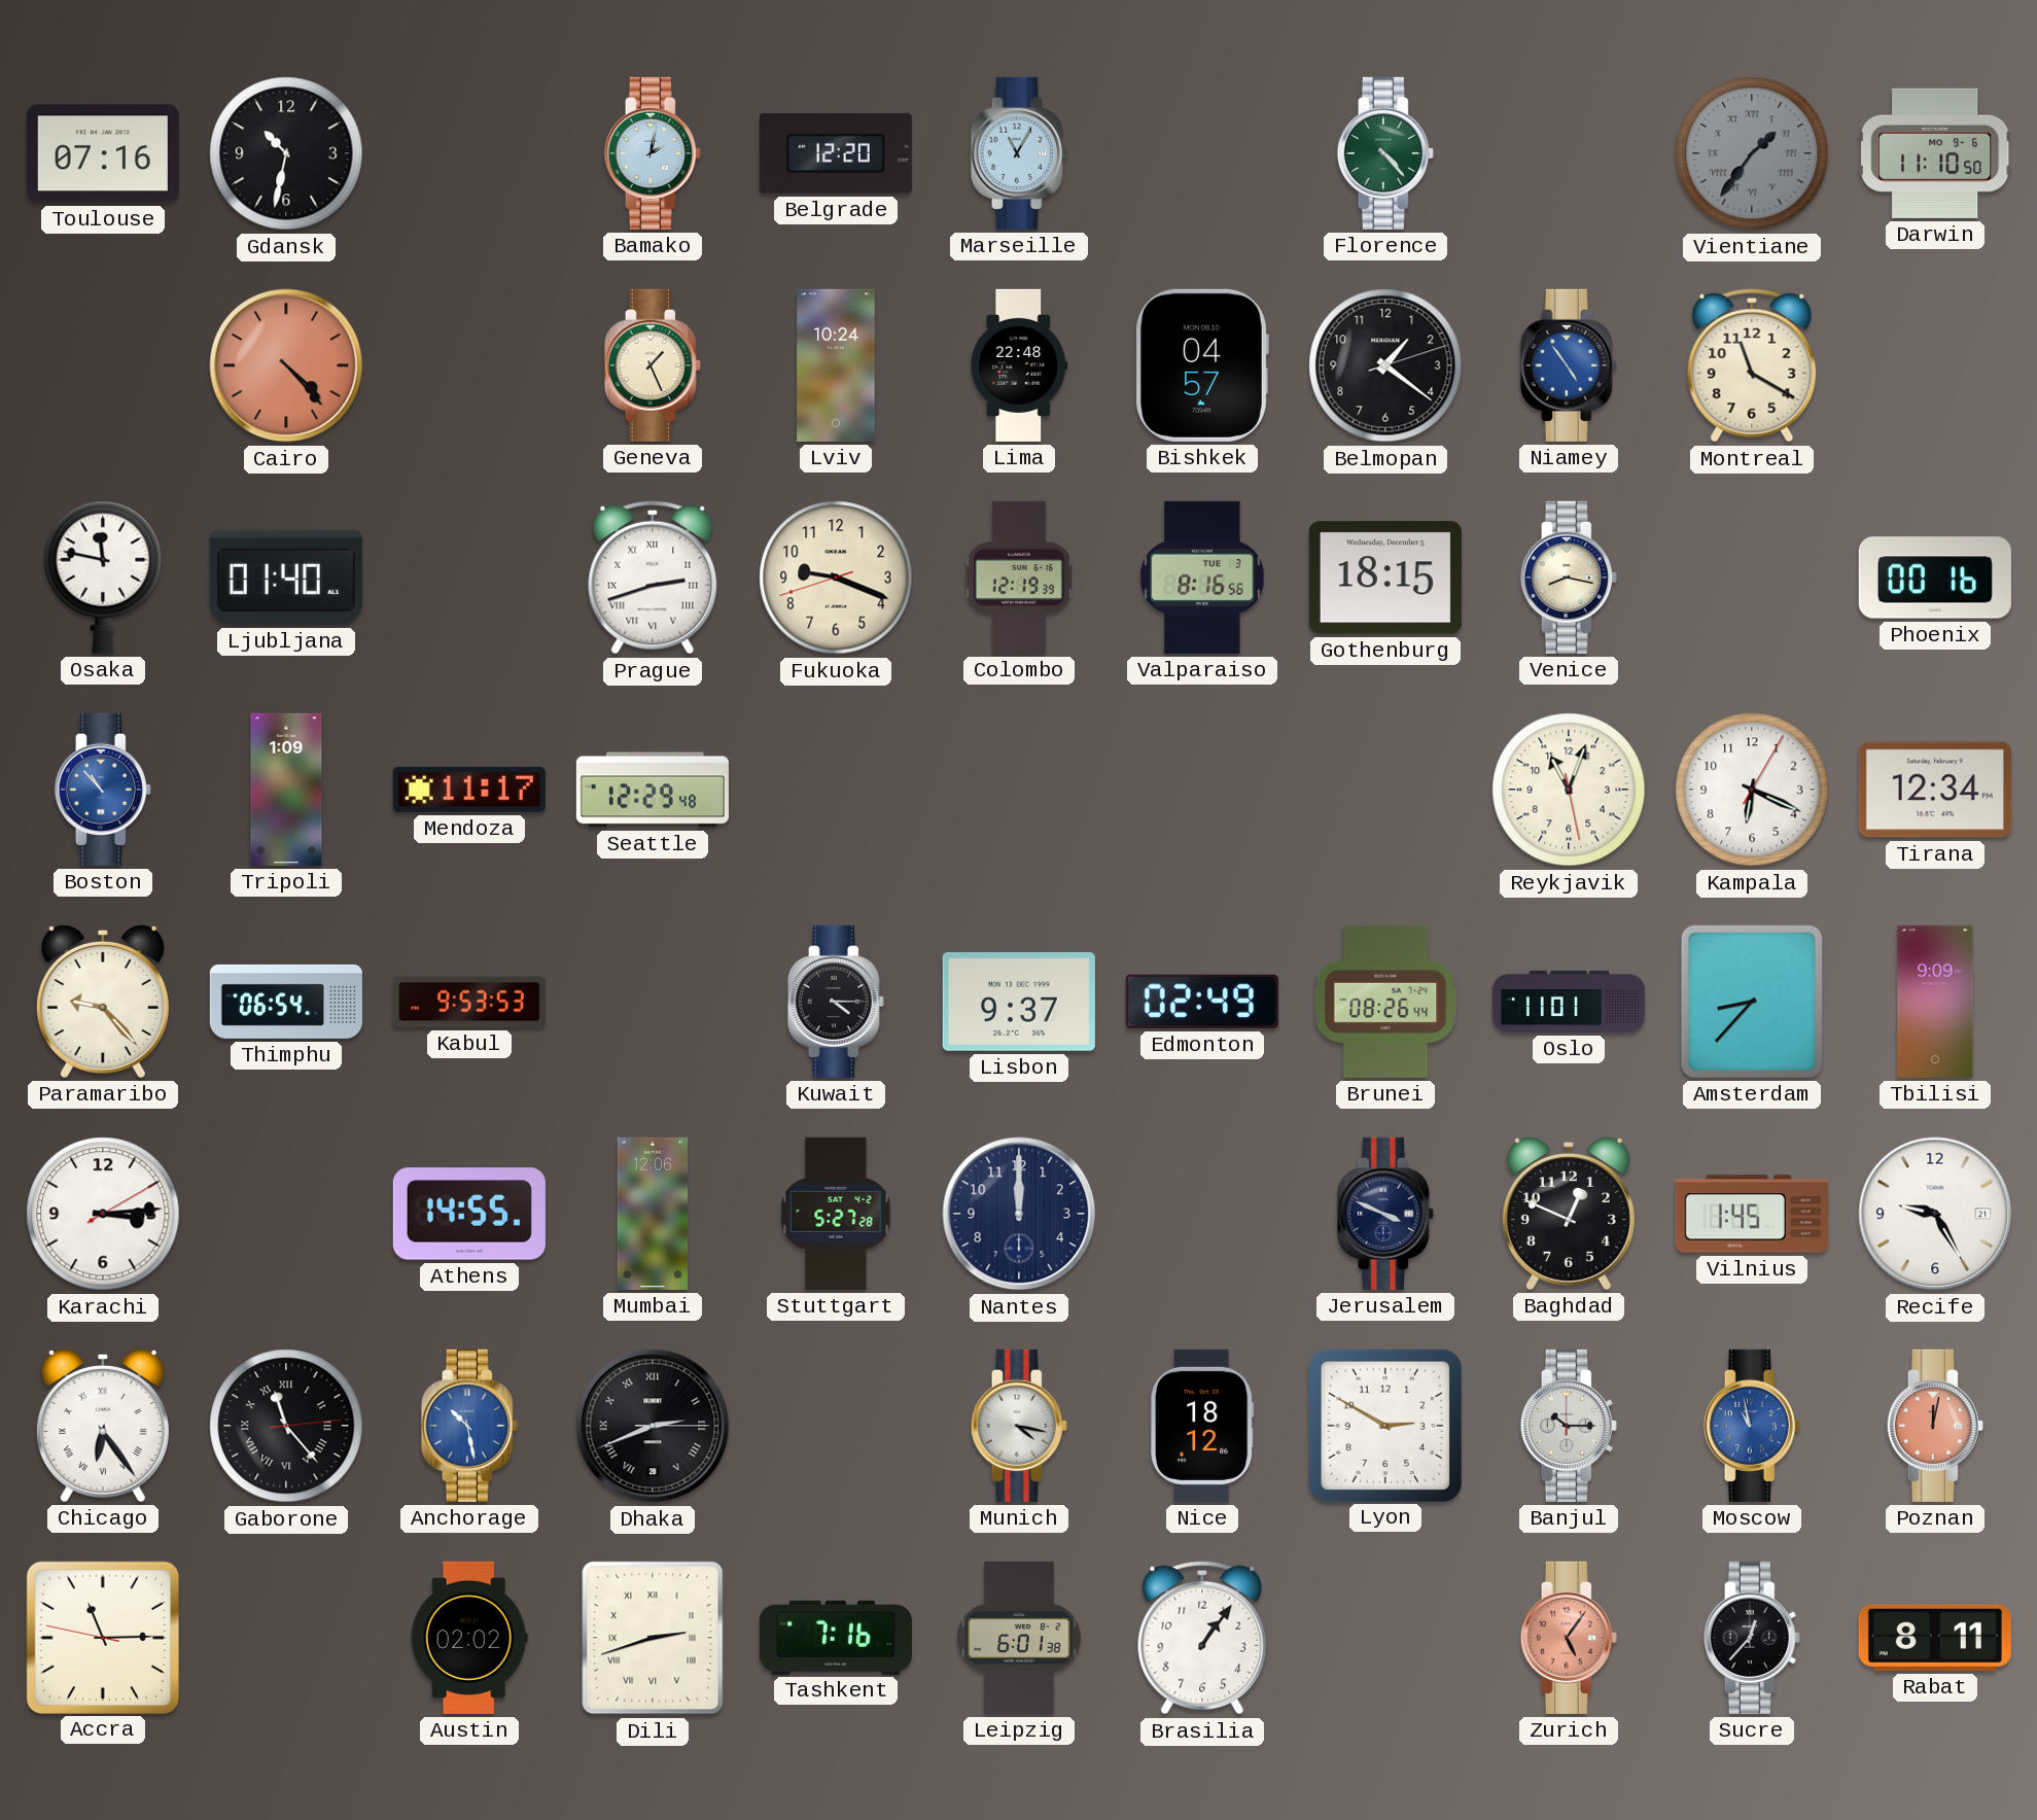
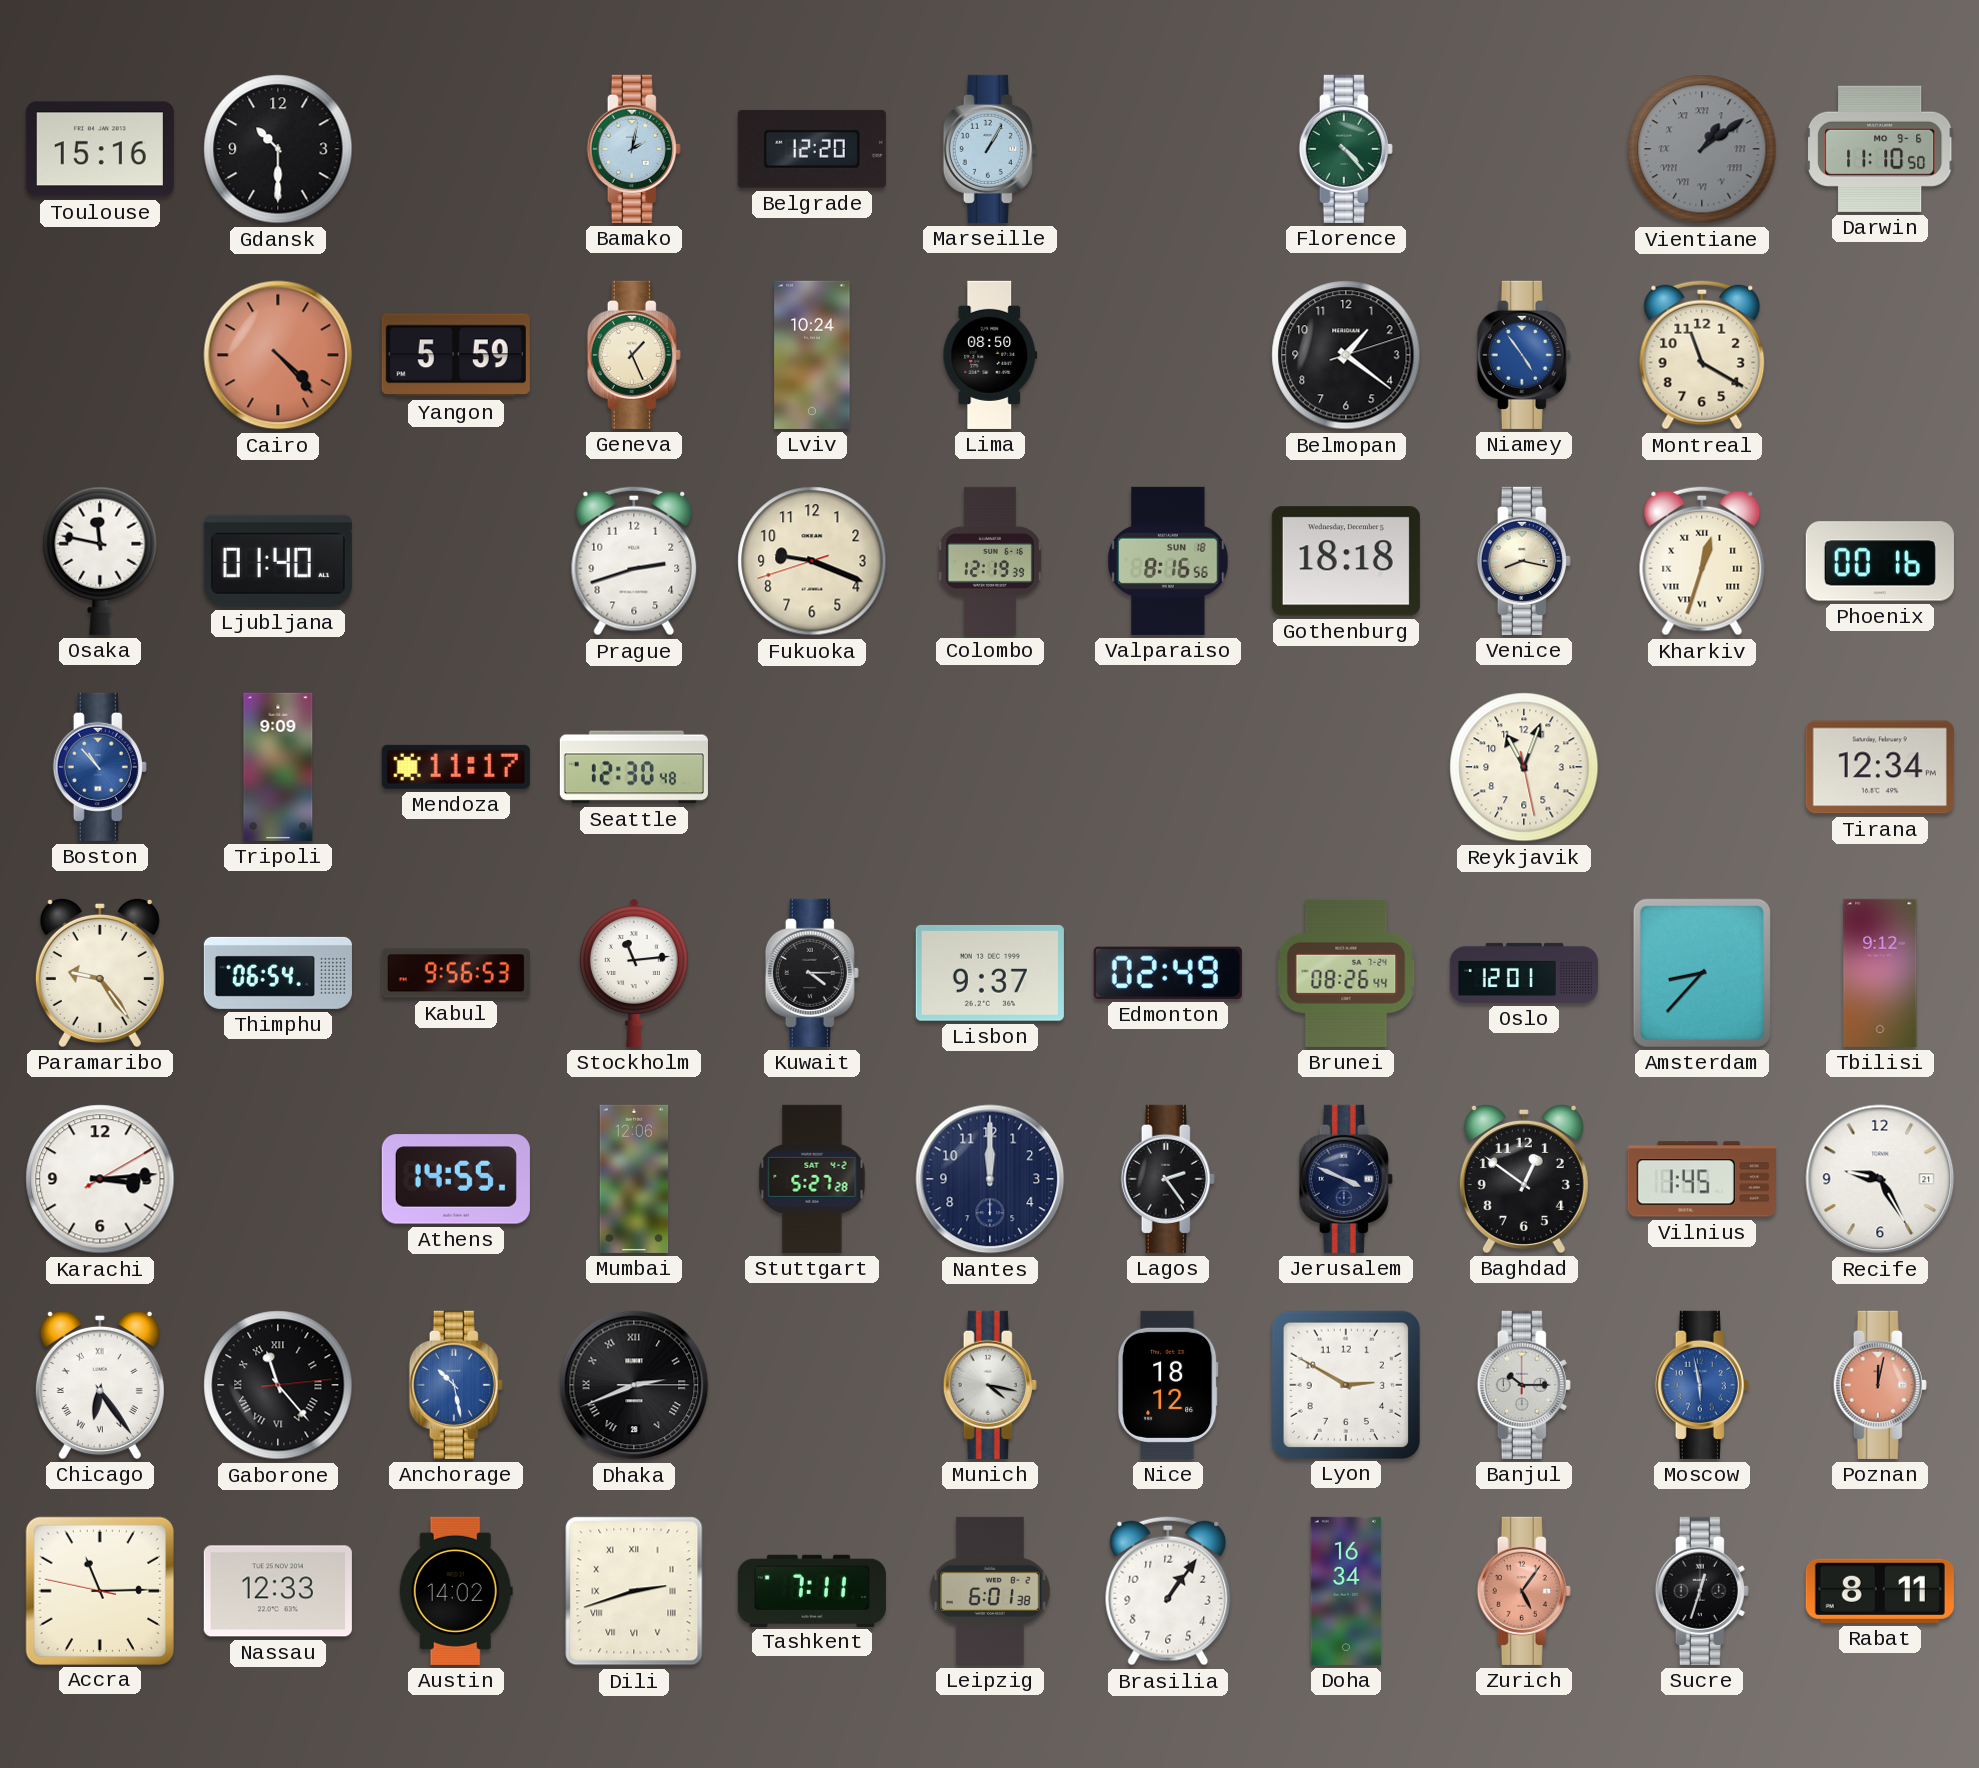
Toulouse: 07:16 -> 15:16 (100, 149)
Gdansk: 10:32 -> 10:30 (278, 149)
Marseille: 11:05 -> 1:05 (990, 149)
Vientiane: 1:36 -> 1:09 (1702, 149)
Yangon: none -> 5:59 (456, 355)
Lima: 22:48 -> 08:50 (990, 355)
Bishkek: 04:57 -> none (1202, 365)
Prague numerals: Roman -> Arabic (634, 561)
Valparaiso date: TUE 3 -> SUN 18 (1169, 561)
Gothenburg: 18:15 -> 18:18 (1346, 561)
Kharkiv: none -> 12:33 (1702, 561)
Tripoli: 1:09 -> 9:09 (278, 767)
Seattle: 12:29 -> 12:30 (634, 767)
Kampala: 6:19 -> none (1752, 790)
Paramaribo: 9:23 -> 9:24 (100, 972)
Kabul: 9:53 -> 9:56 (456, 973)
Stockholm: none -> 11:14 (634, 973)
Oslo: 11:01 -> 12:01 (1524, 973)
Tbilisi: 9:09 -> 9:12 (1880, 973)
Lagos: none -> 2:24 (1168, 1179)
Baghdad: 12:49 -> 12:51 (1524, 1178)
Moscow: 10:58 -> 5:58 (1702, 1385)
Nassau: none -> 12:33 (278, 1591)
Austin: 02:02 -> 14:02 (456, 1591)
Tashkent: 7:16 -> 7:11 (812, 1590)
Doha: none -> 16:34 (1346, 1591)
Sucre: 12:37 -> 12:33 (1702, 1591)
